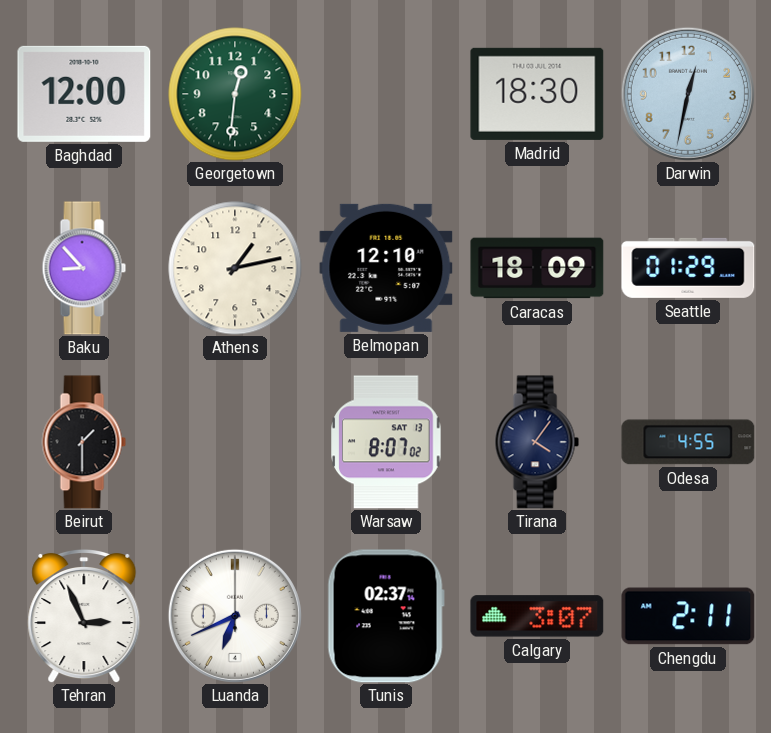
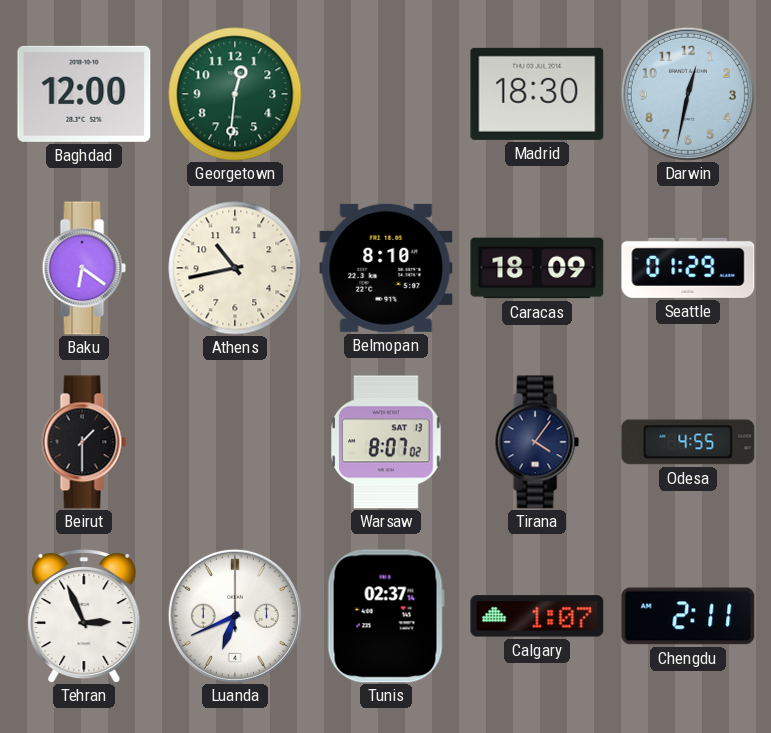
Baku: 8:53 -> 6:21 (84, 268)
Athens: 1:13 -> 10:43 (235, 268)
Belmopan: 12:10 -> 8:10 (386, 268)
Calgary: 3:07 -> 1:07 (537, 616)
